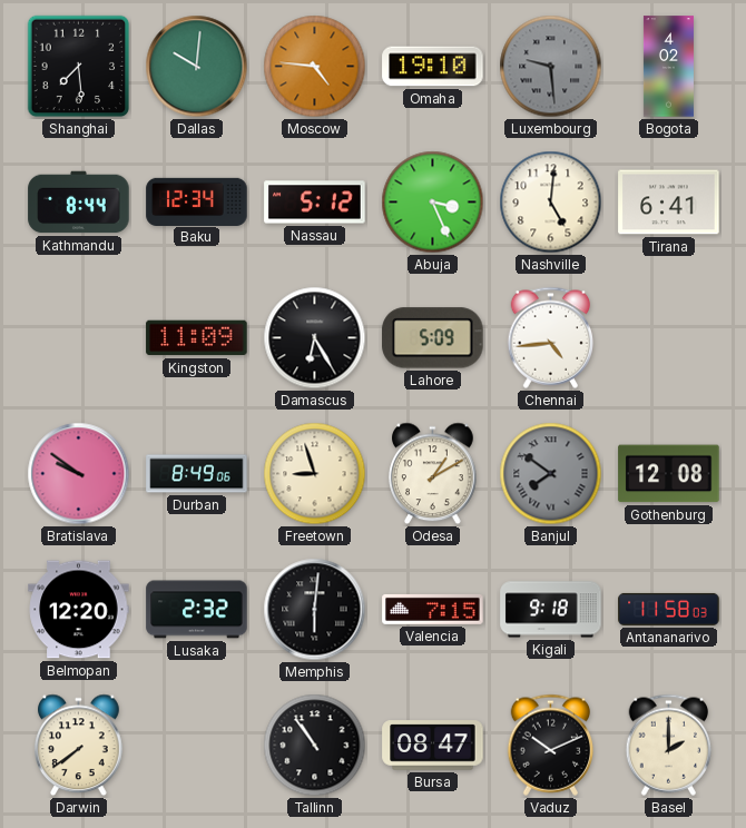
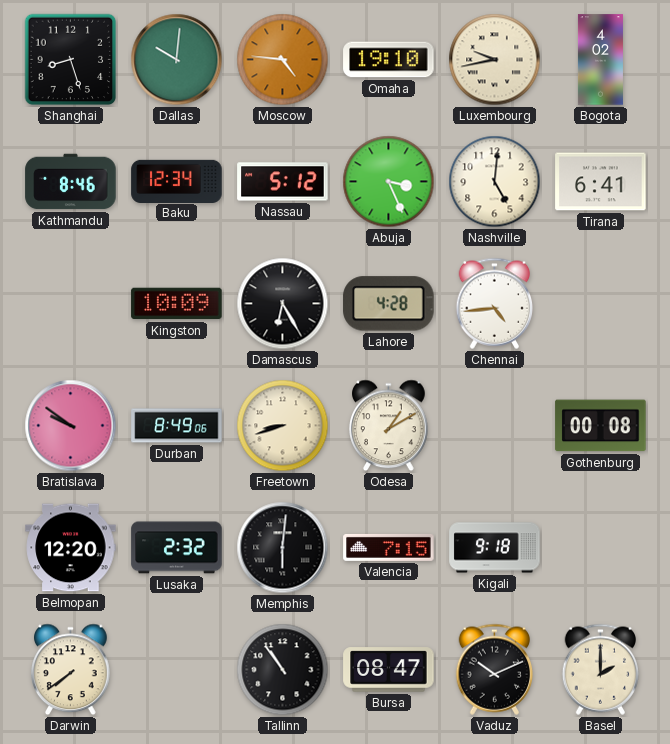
Shanghai: 7:29 -> 8:27 (71, 60)
Luxembourg: 9:29 -> 9:43 (495, 60)
Luxembourg dial: grey -> cream (495, 60)
Kathmandu: 8:44 -> 8:46 (71, 182)
Kingston: 11:09 -> 10:09 (177, 304)
Lahore: 5:09 -> 4:28 (389, 304)
Freetown: 8:57 -> 8:42 (283, 426)
Banjul: 7:51 -> none (551, 474)
Gothenburg: 12:08 -> 00:08 (601, 426)
Antananarivo: 11:58 -> none (669, 609)
